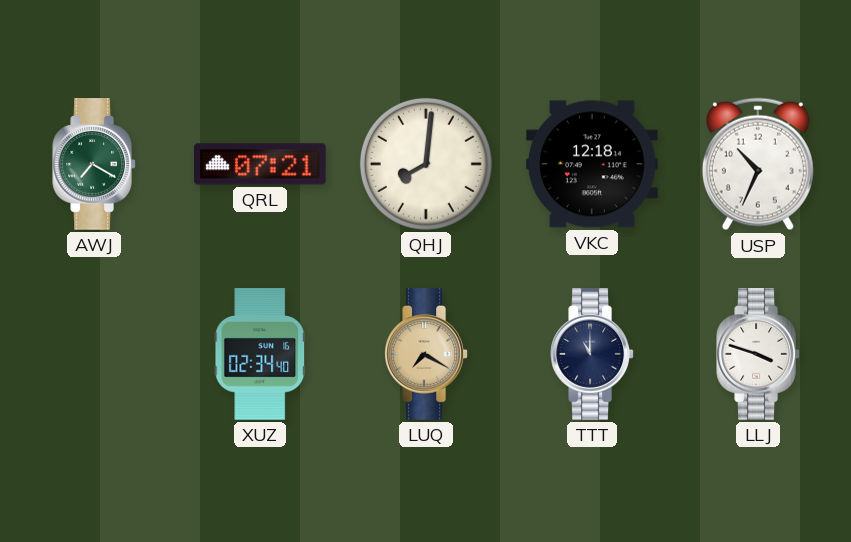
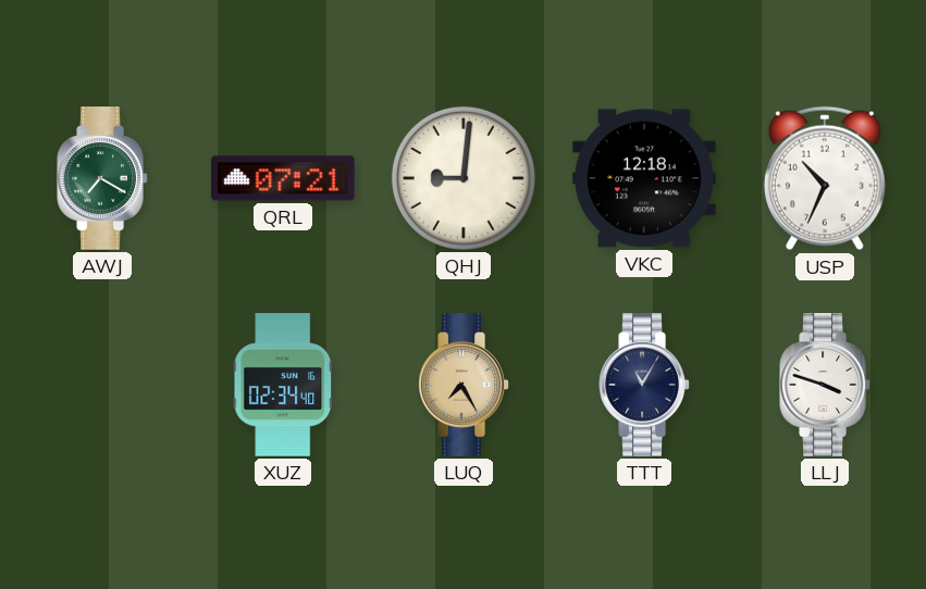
QHJ: 8:01 -> 9:01 (464, 178)
LUQ: 7:20 -> 7:25 (464, 385)
TTT: 11:00 -> 11:05 (644, 385)
